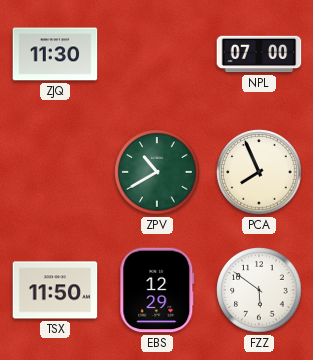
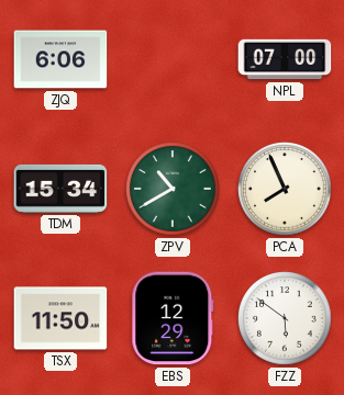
ZJQ: 11:30 -> 6:06 (60, 59)
TDM: none -> 15:34 (60, 189)
